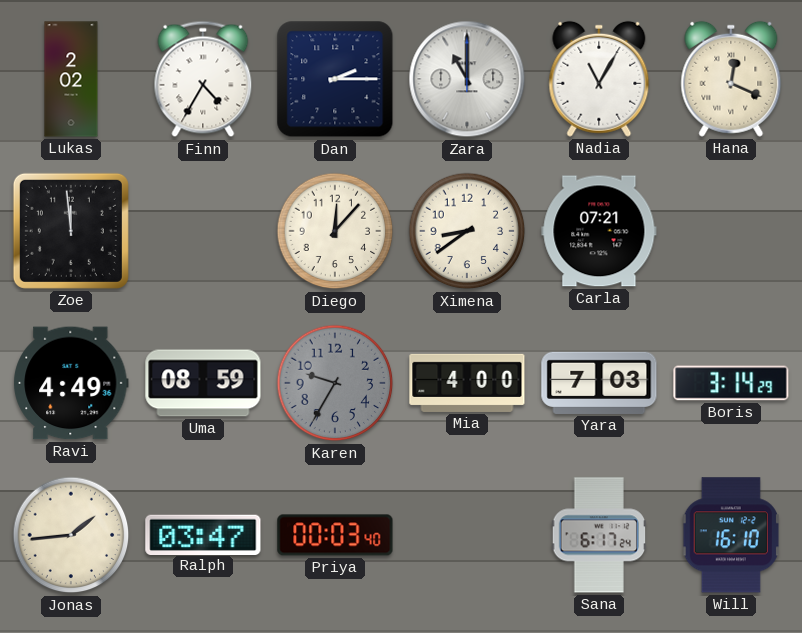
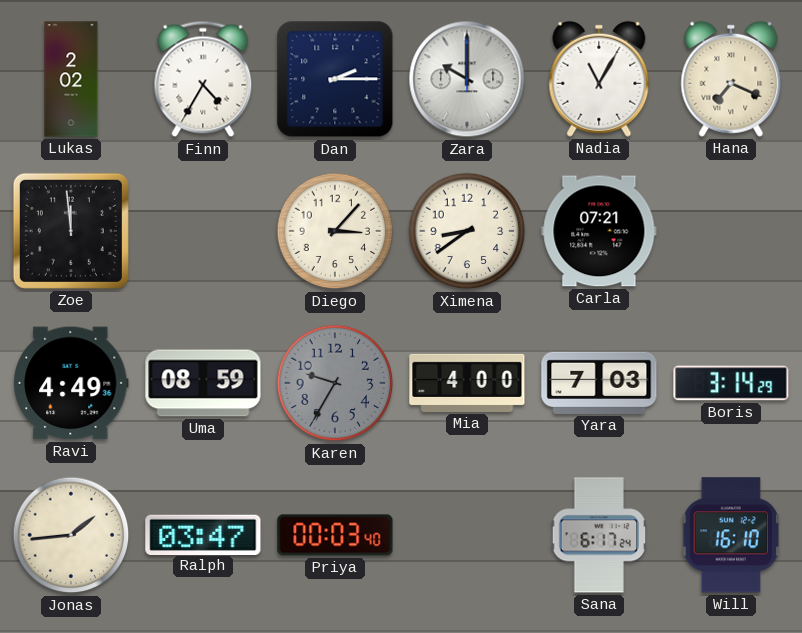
Zara: 11:00 -> 10:00 (467, 79)
Hana: 12:19 -> 7:19 (731, 79)
Diego: 12:07 -> 3:07 (335, 231)
